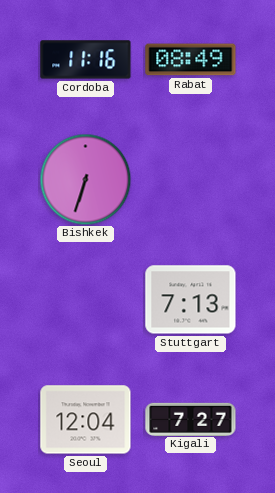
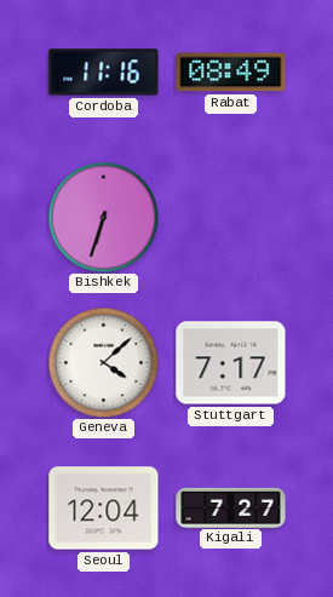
Geneva: none -> 4:08 (103, 362)
Stuttgart: 7:13 -> 7:17 (231, 363)
